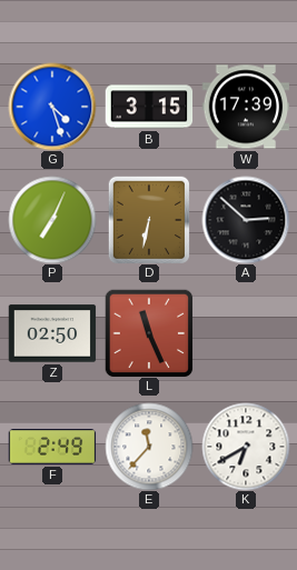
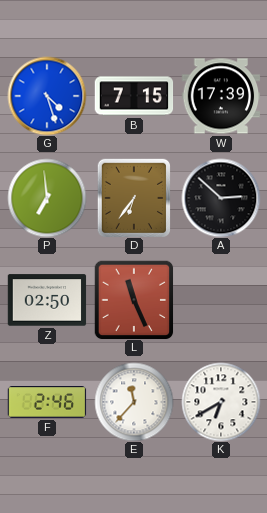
B: 3:15 -> 7:15 (134, 96)
P: 7:04 -> 6:59 (47, 198)
D: 6:32 -> 6:36 (133, 198)
F: 2:49 -> 2:46 (47, 402)
